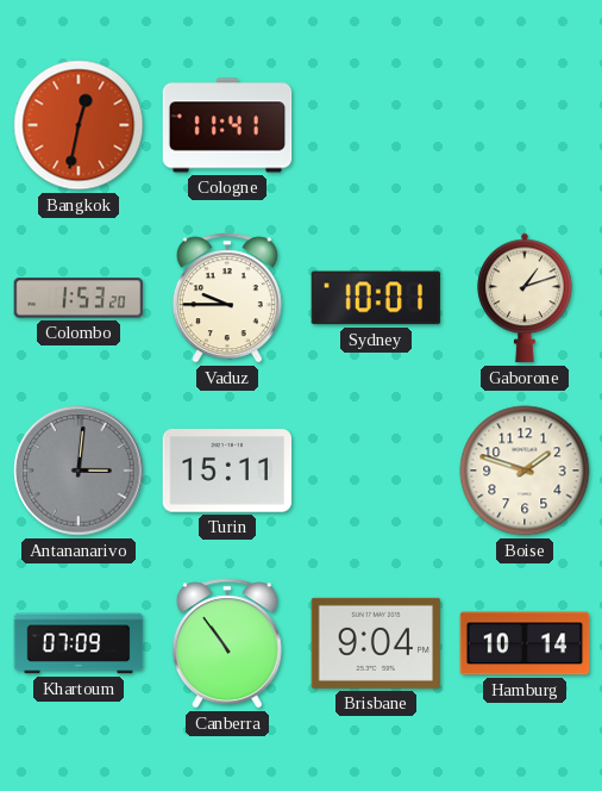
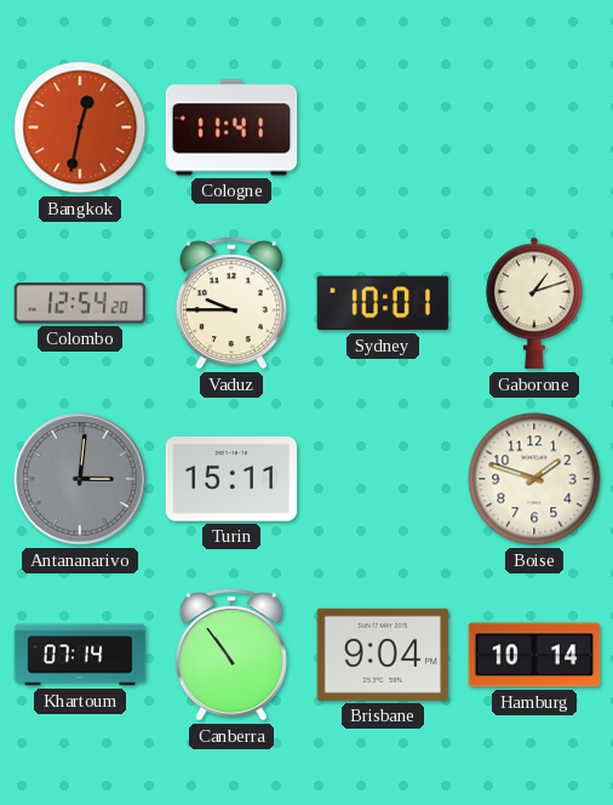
Colombo: 1:53 -> 12:54 (80, 303)
Khartoum: 07:09 -> 07:14 (80, 655)
